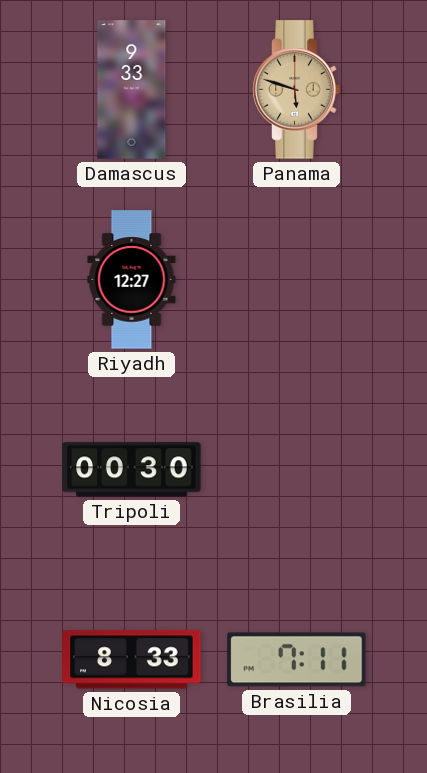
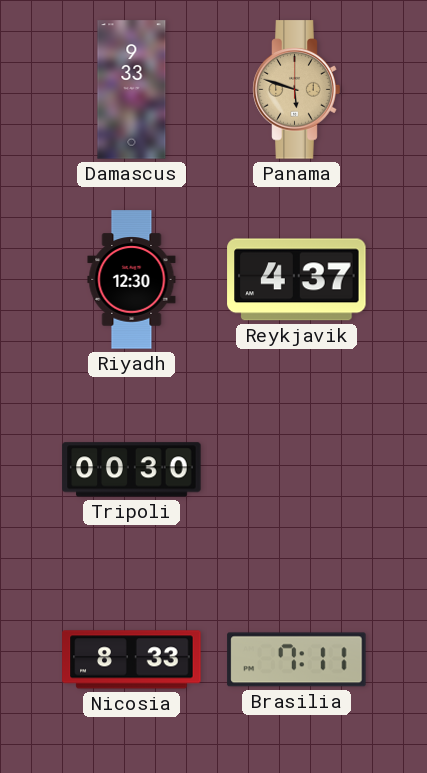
Riyadh: 12:27 -> 12:30 (132, 280)
Reykjavik: none -> 4:37 (297, 280)
